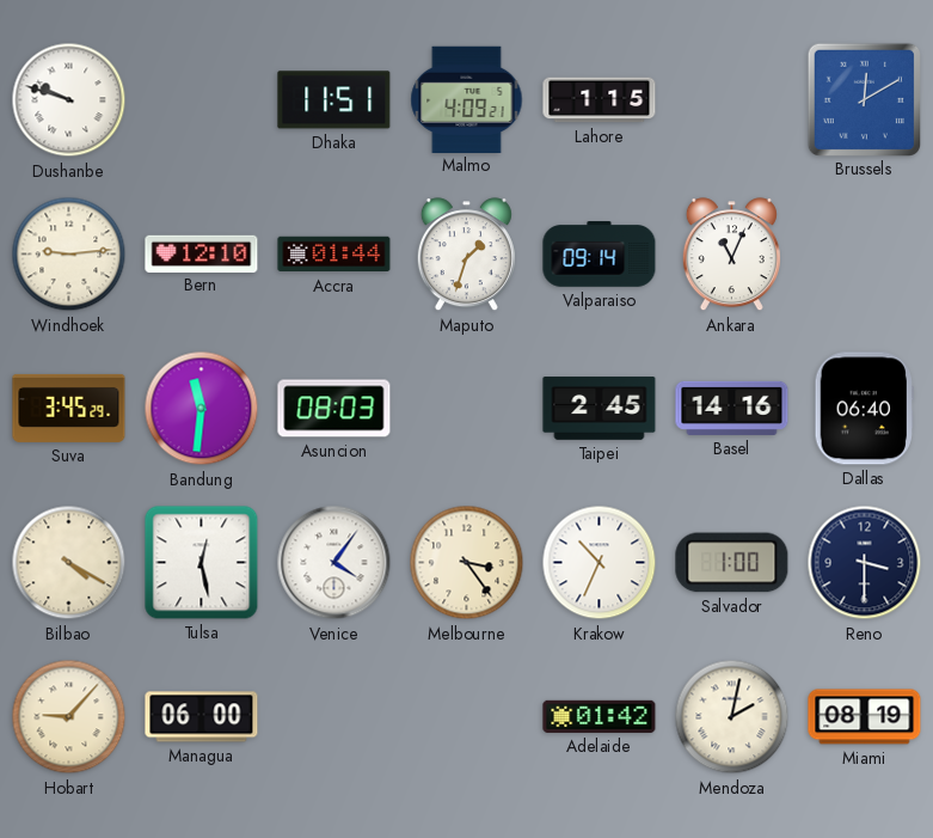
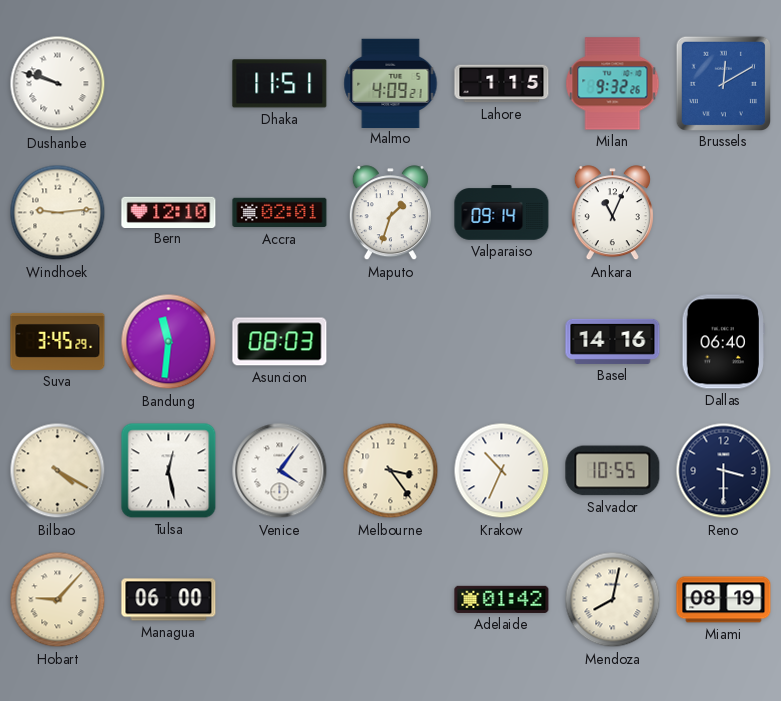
Milan: none -> 9:32 (613, 84)
Accra: 01:44 -> 02:01 (280, 213)
Taipei: 2:45 -> none (600, 409)
Salvador: 1:00 -> 10:55 (613, 471)
Mendoza: 2:02 -> 8:02 (613, 600)
